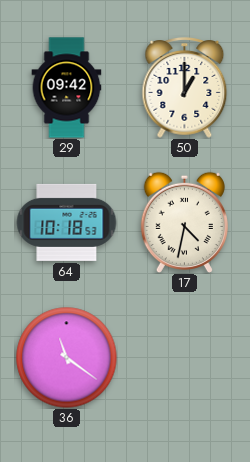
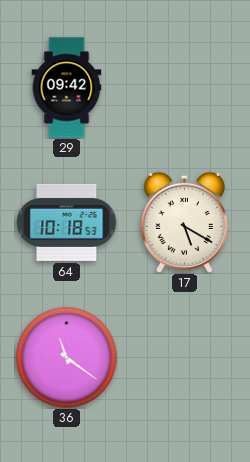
50: 1:00 -> none (185, 88)
17: 4:32 -> 5:20 (184, 222)
